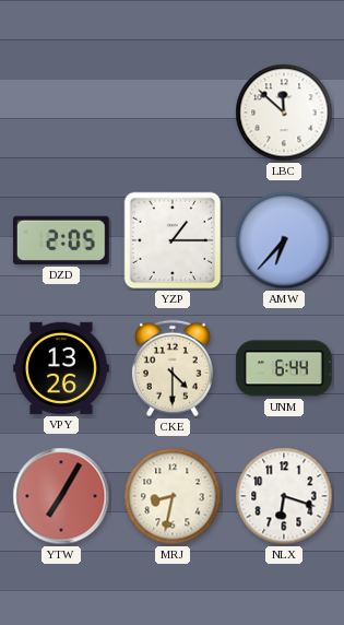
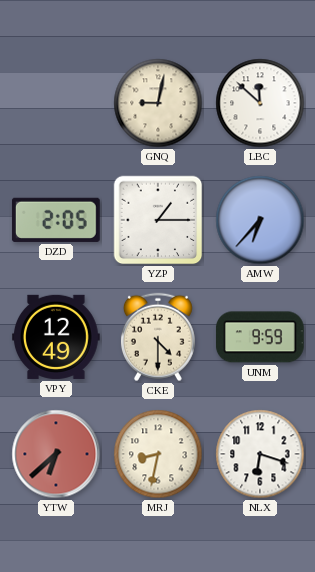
GNQ: none -> 9:02 (158, 103)
VPY: 13:26 -> 12:49 (57, 337)
UNM: 6:44 -> 9:59 (260, 337)
YTW: 7:05 -> 6:38 (56, 454)
